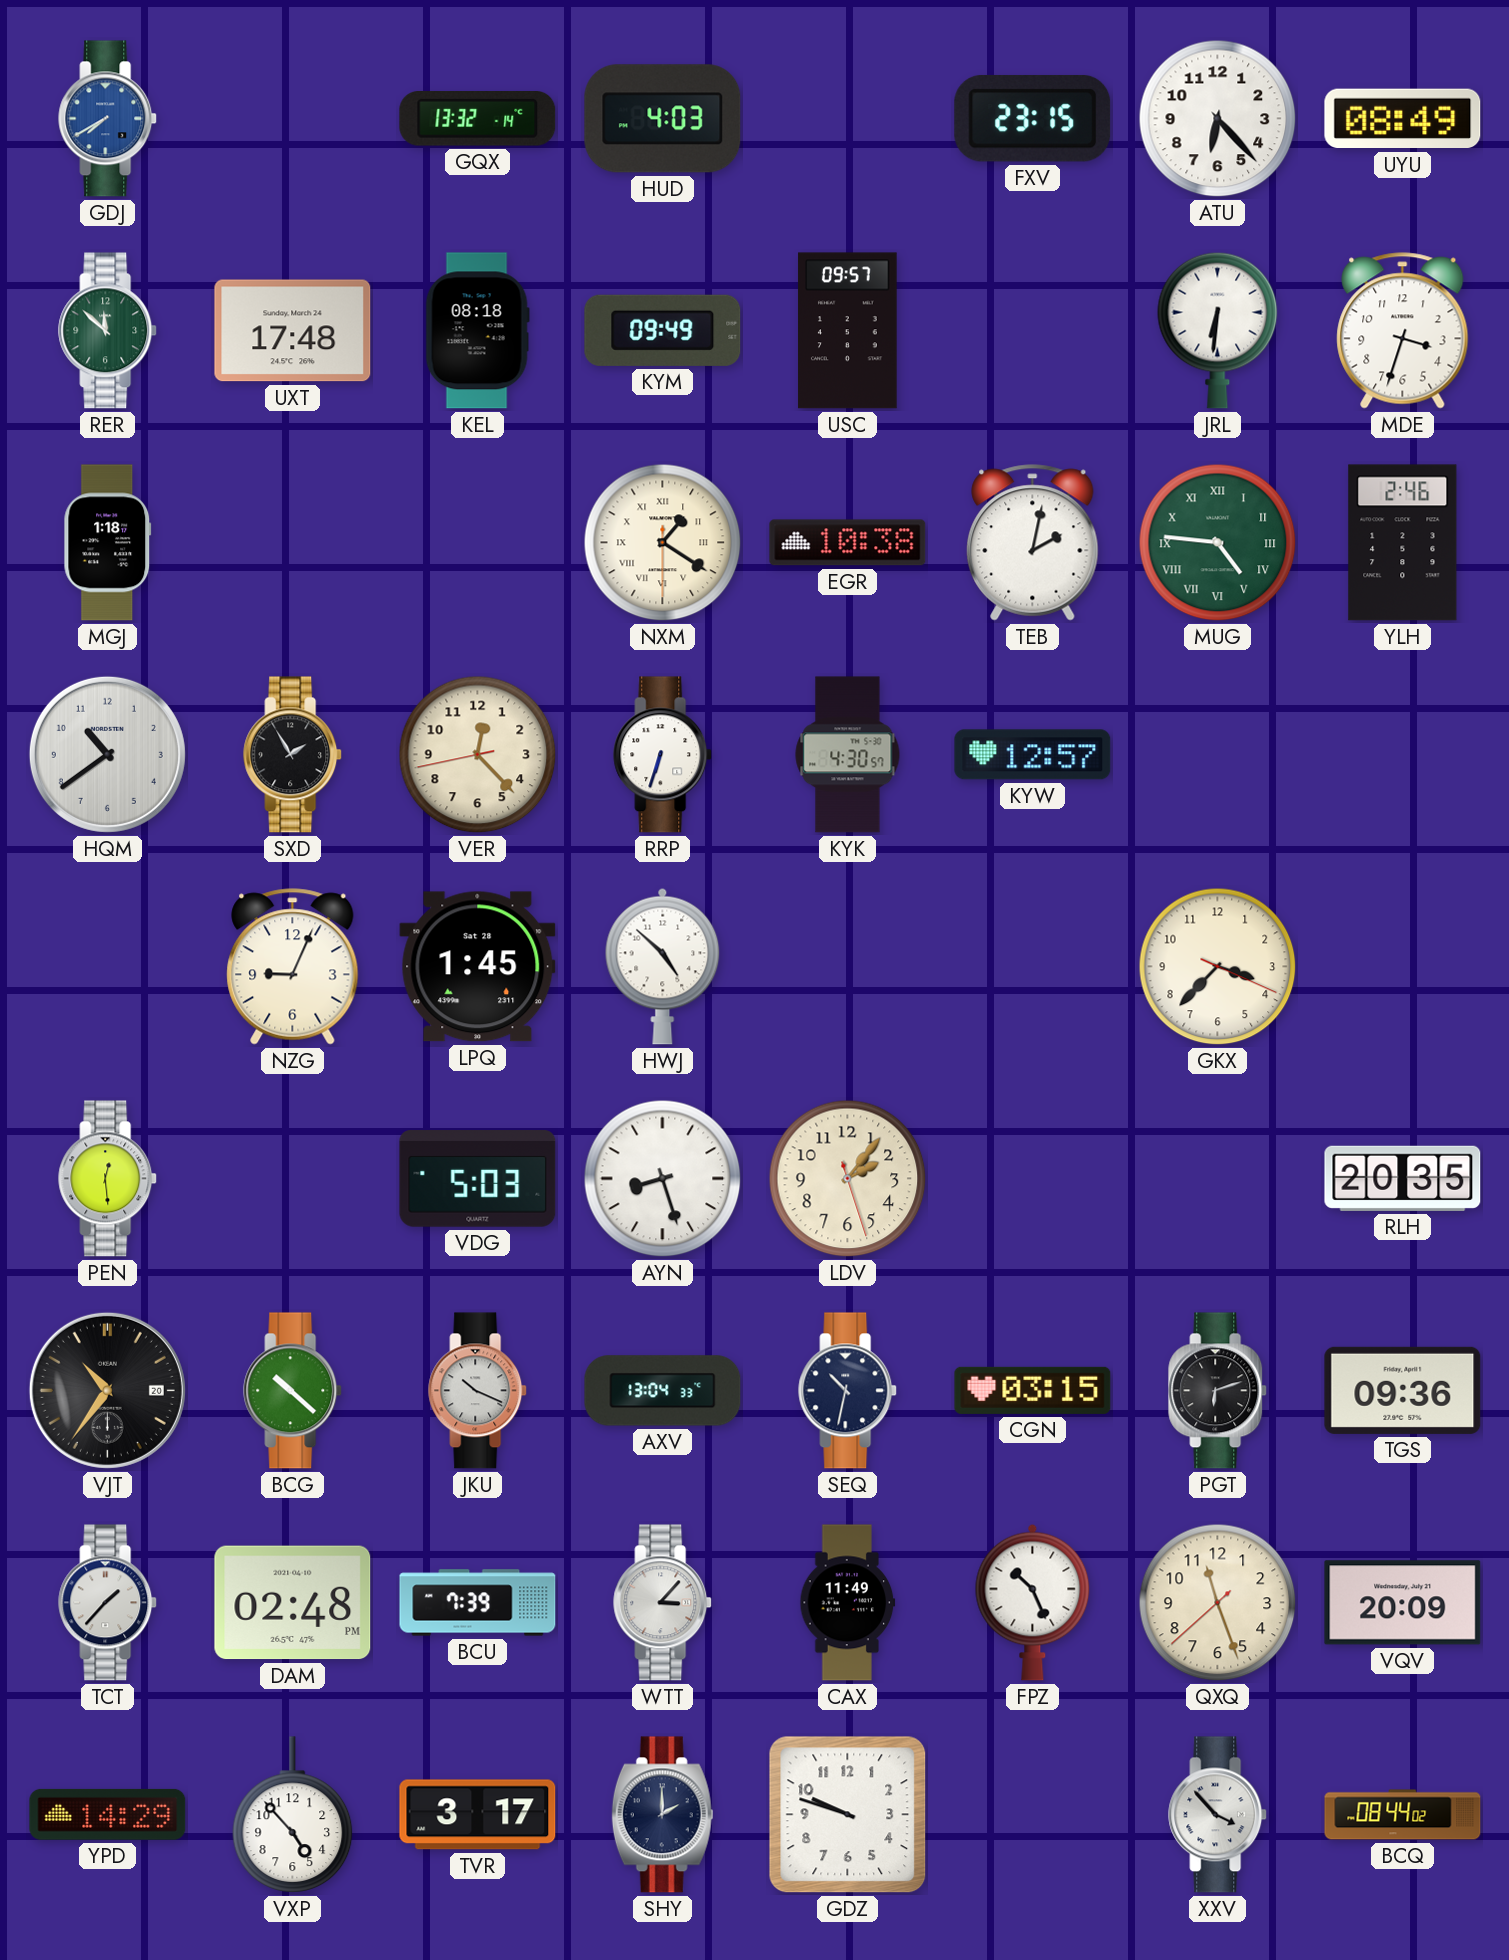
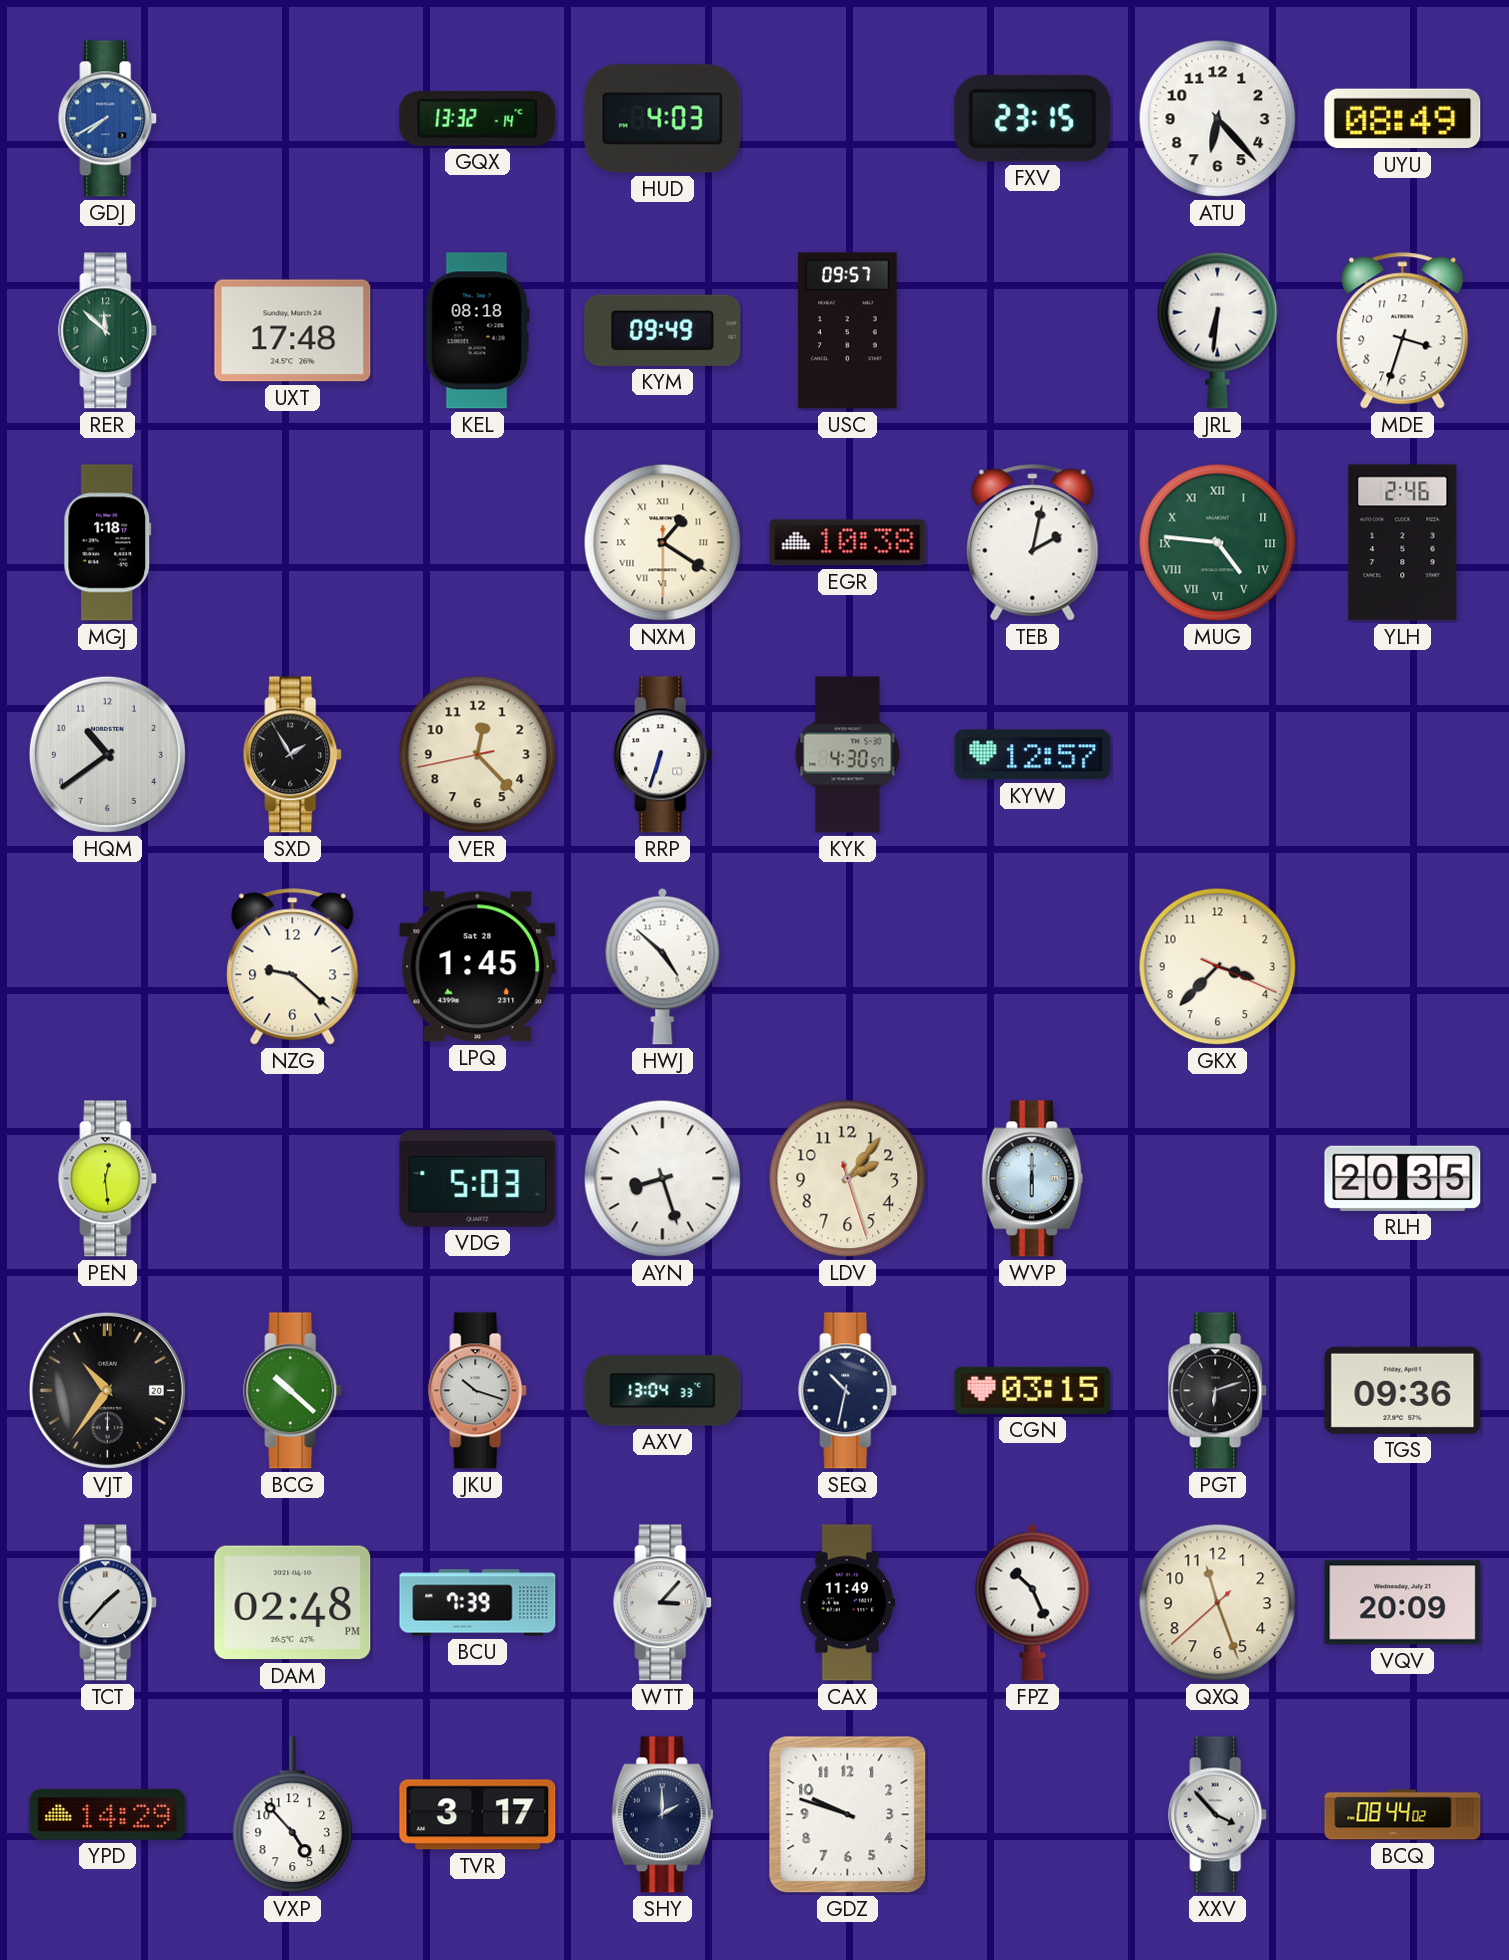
NZG: 9:04 -> 9:22 (293, 967)
WVP: none -> 6:00 (1033, 1179)
JKU: 10:19 -> 10:18 (478, 1391)
